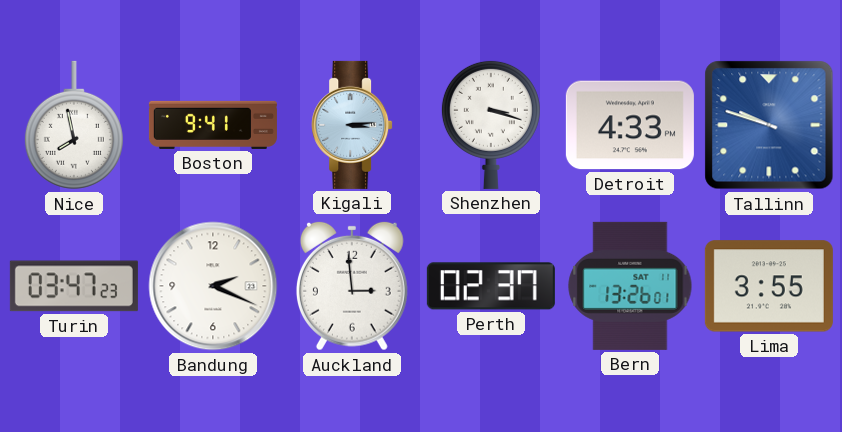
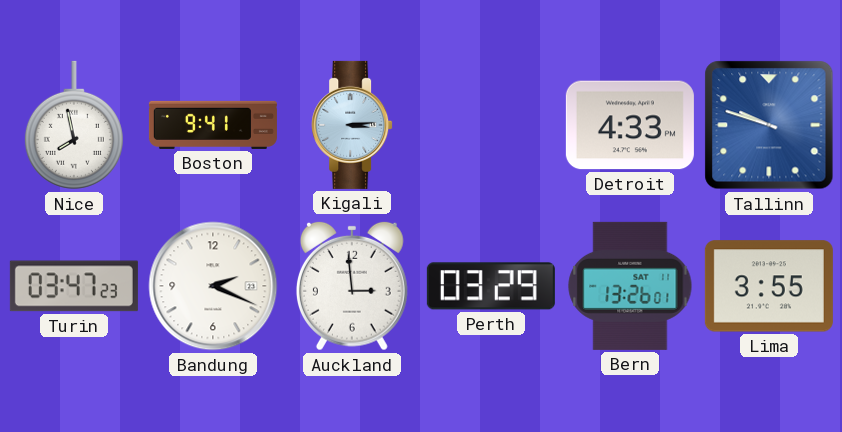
Shenzhen: 3:18 -> none (491, 124)
Perth: 02:37 -> 03:29 (491, 286)
